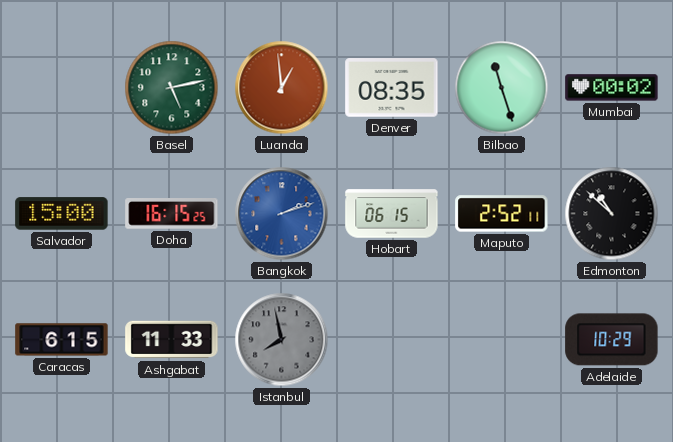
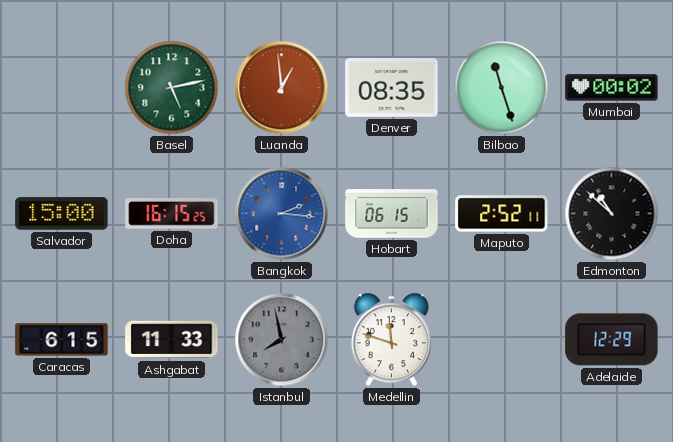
Bangkok: 2:12 -> 2:16 (282, 214)
Medellin: none -> 11:48 (391, 340)
Adelaide: 10:29 -> 12:29 (612, 340)
